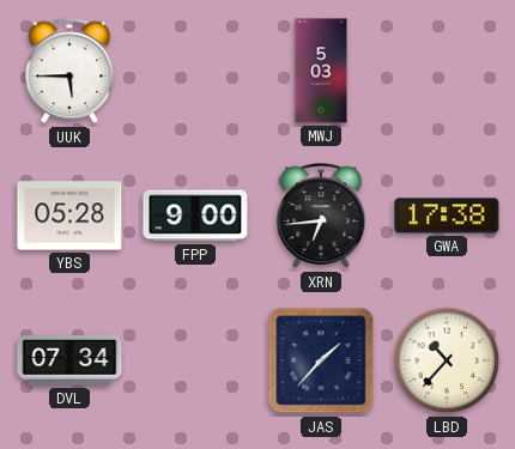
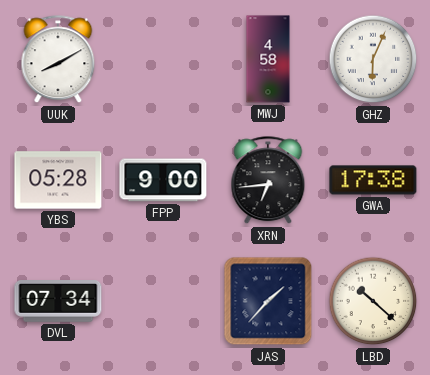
UUK: 5:45 -> 8:10 (58, 60)
MWJ: 5:03 -> 4:58 (268, 59)
GHZ: none -> 6:04 (373, 59)
LBD: 10:37 -> 10:22 (373, 301)
